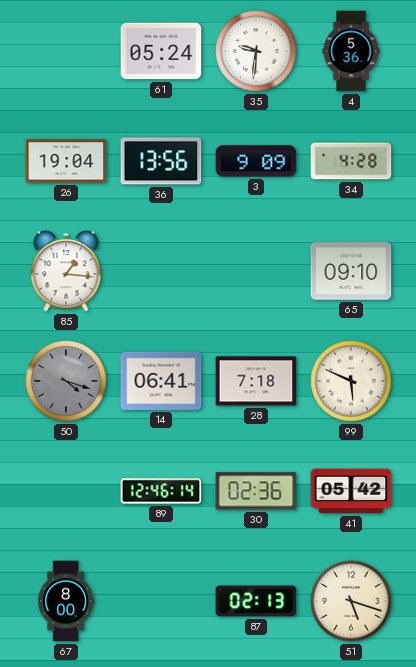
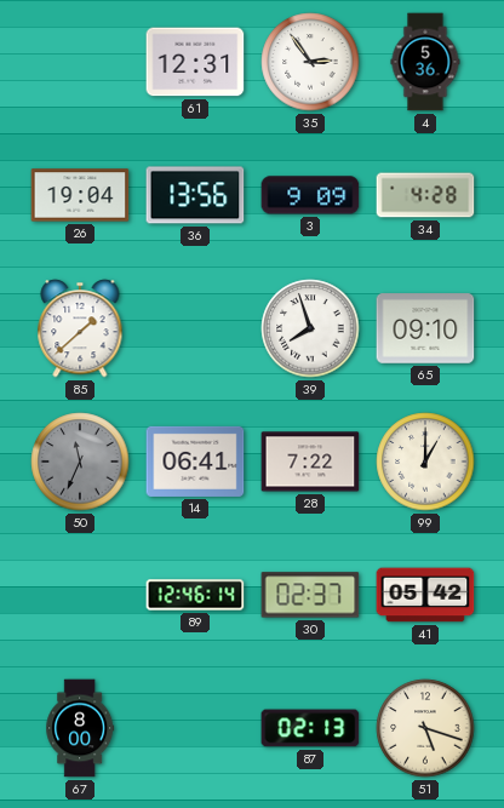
61: 05:24 -> 12:31 (195, 62)
35: 9:31 -> 2:54 (310, 62)
85: 1:16 -> 1:38 (80, 328)
39: none -> 7:57 (310, 328)
50: 4:18 -> 11:34 (80, 462)
28: 7:18 -> 7:22 (310, 462)
99: 5:49 -> 1:00 (425, 462)
30: 02:36 -> 02:37 (310, 595)
